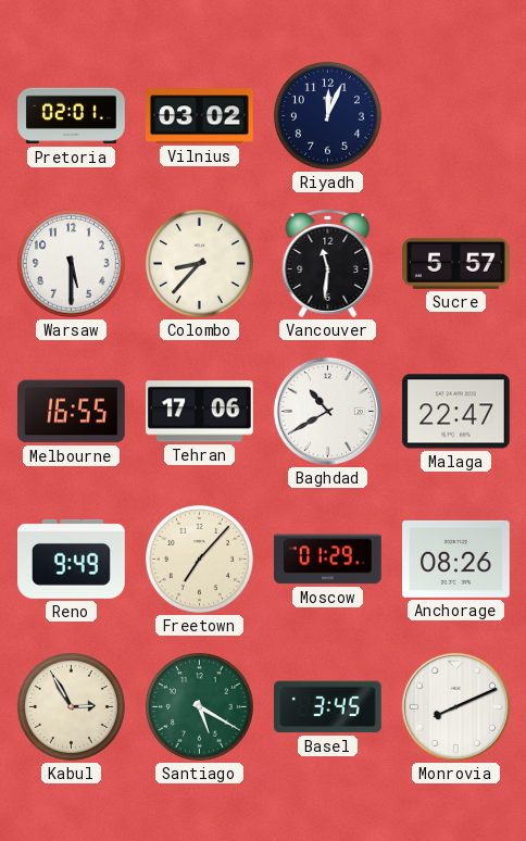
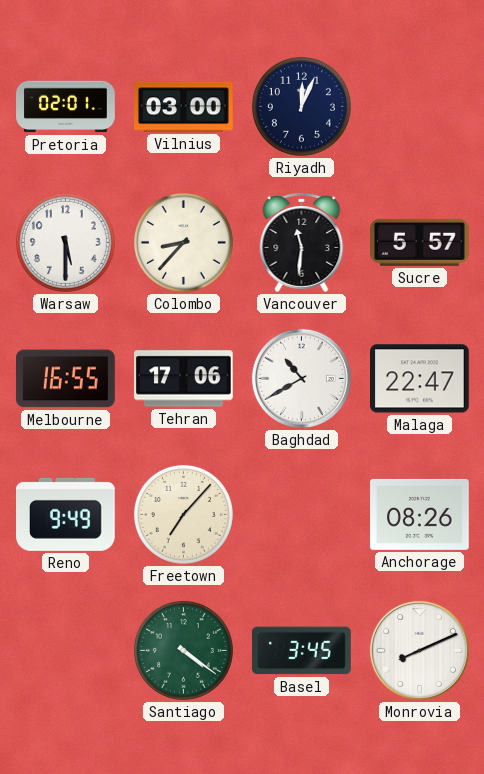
Vilnius: 03:02 -> 03:00 (184, 107)
Moscow: 01:29 -> none (328, 560)
Kabul: 2:55 -> none (71, 706)
Santiago: 5:20 -> 4:21 (183, 650)
